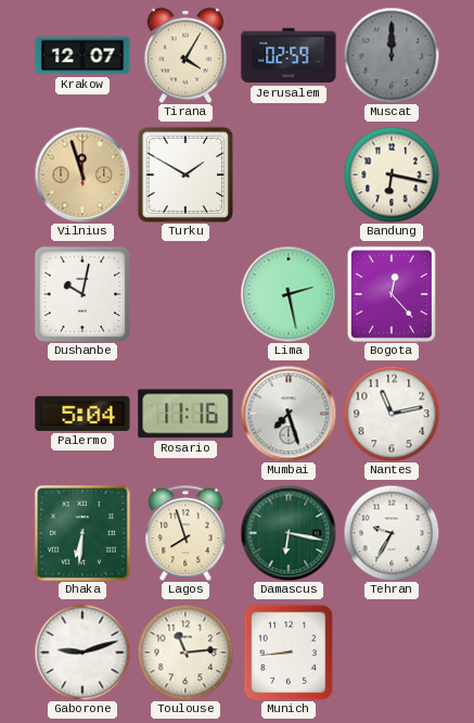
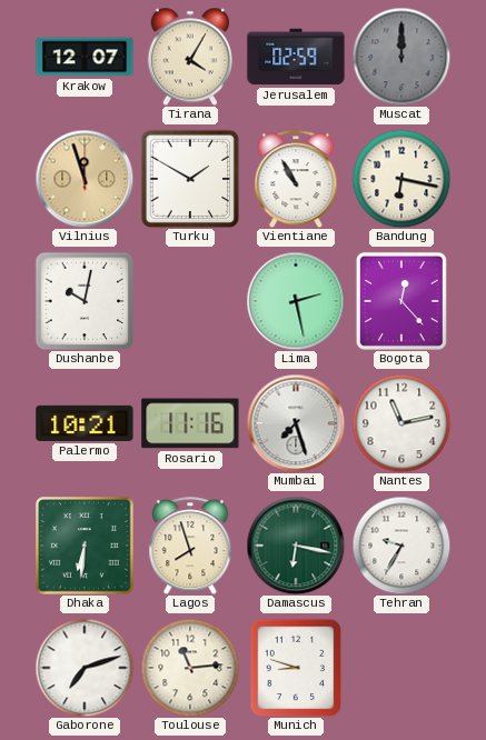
Vientiane: none -> 10:55 (296, 179)
Palermo: 5:04 -> 10:21 (85, 423)
Gaborone: 9:12 -> 7:12 (85, 668)
Munich: 8:44 -> 8:48 (296, 668)
